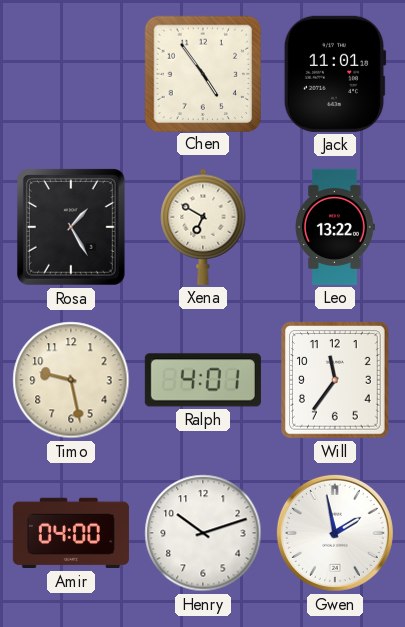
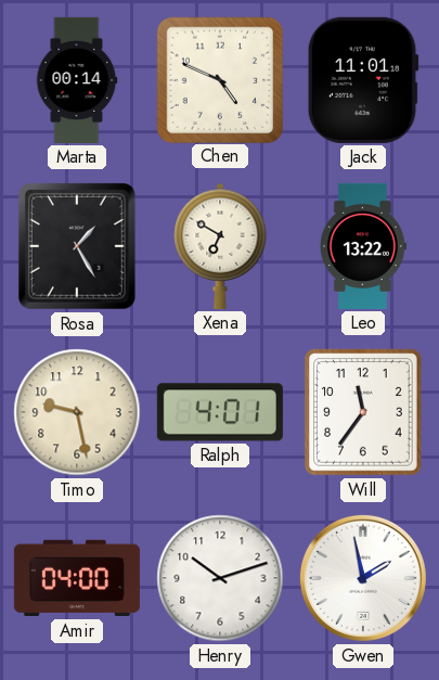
Marta: none -> 00:14 (77, 80)
Chen: 4:54 -> 4:49 (219, 79)
